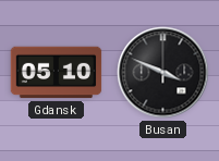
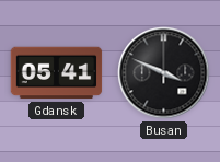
Gdansk: 05:10 -> 05:41 (57, 73)
